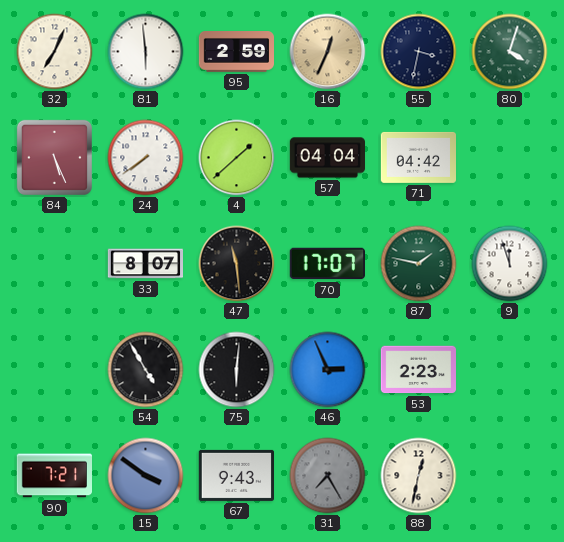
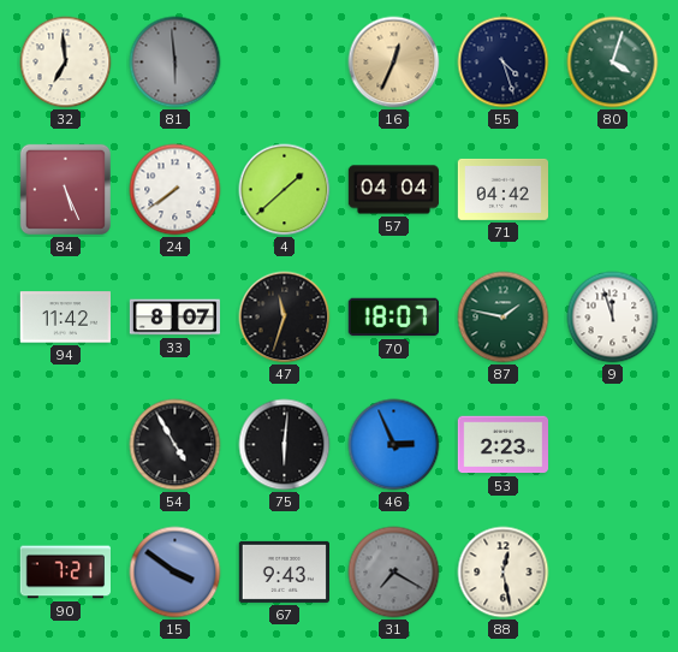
32: 7:04 -> 6:59 (66, 63)
81 dial: white -> grey (176, 63)
95: 2:59 -> none (236, 52)
55: 3:32 -> 4:27 (504, 63)
94: none -> 11:42 (65, 318)
47: 11:29 -> 11:33 (285, 318)
70: 17:07 -> 18:07 (393, 318)
31: 7:25 -> 7:20 (394, 573)
88: 12:32 -> 12:28 (504, 573)
